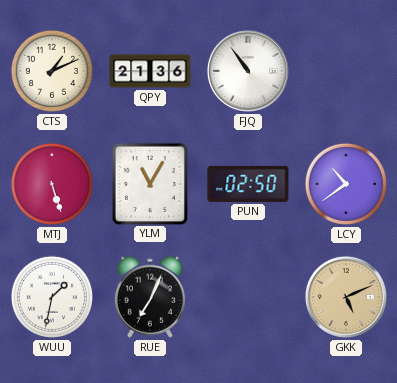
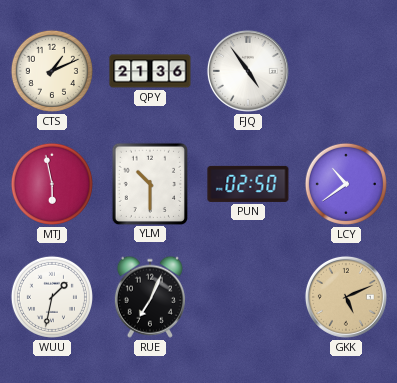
FJQ: 10:54 -> 4:54 (248, 71)
MTJ: 5:27 -> 5:58 (52, 184)
YLM: 11:05 -> 10:30 (149, 183)
